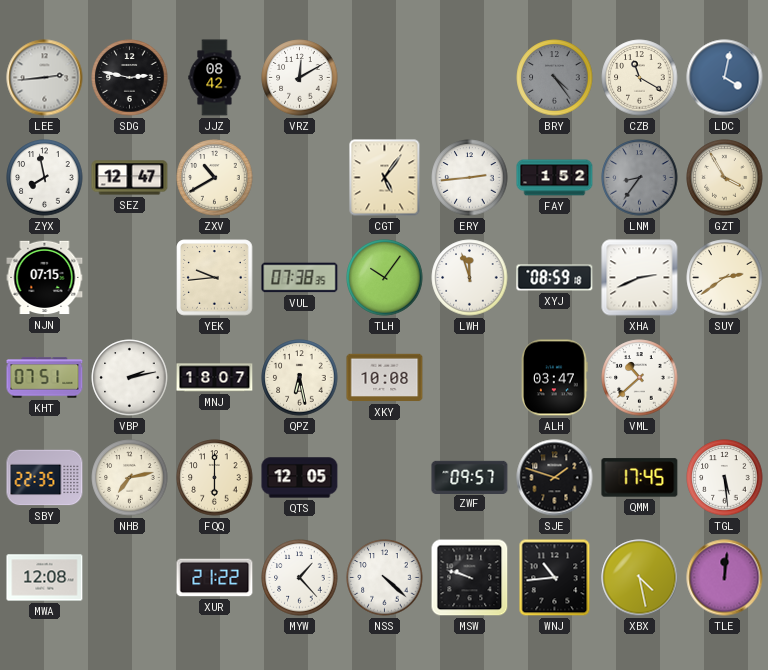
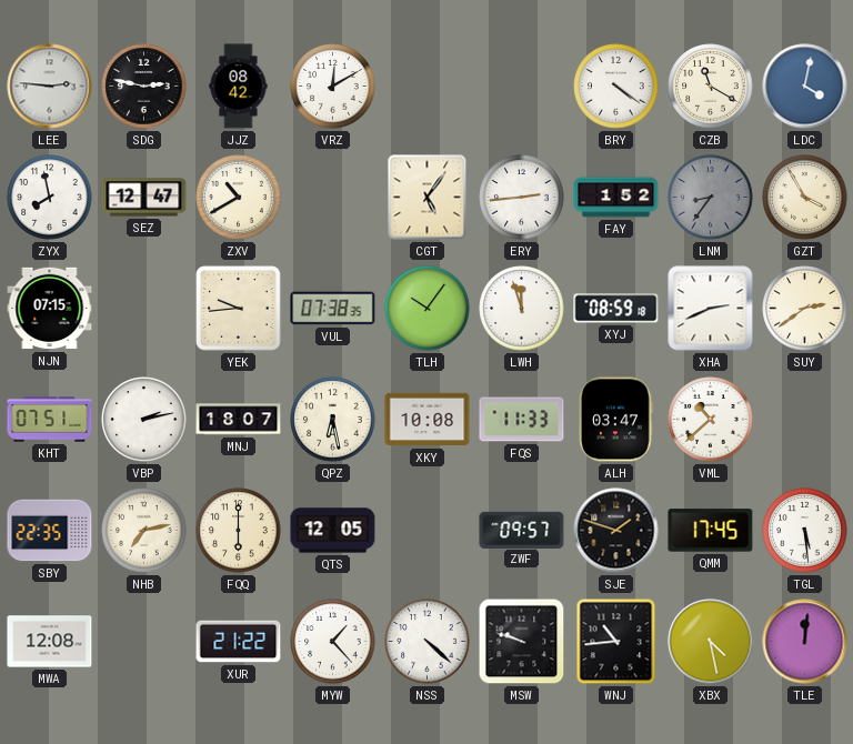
LEE: 2:44 -> 2:46 (50, 87)
BRY: 4:24 -> 4:21 (616, 87)
BRY dial: grey -> white (616, 87)
FQS: none -> 11:33 (522, 420)
